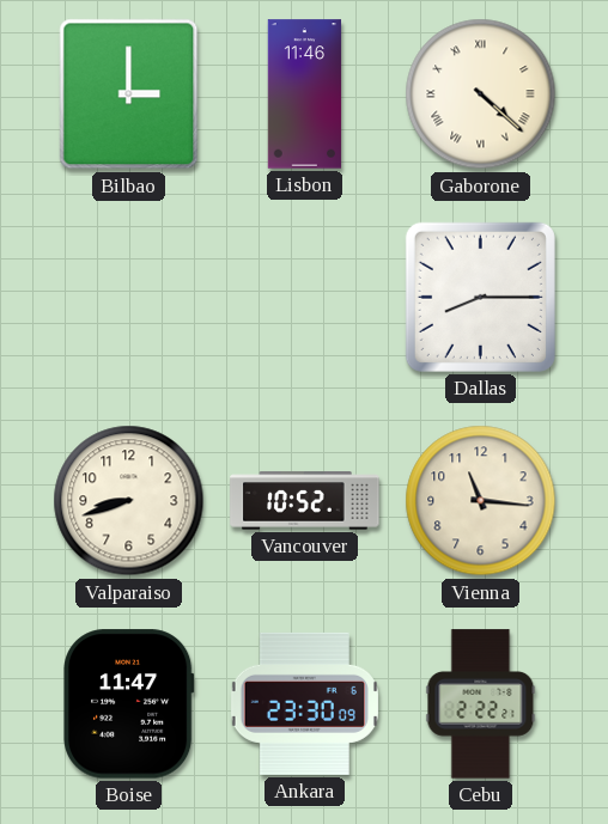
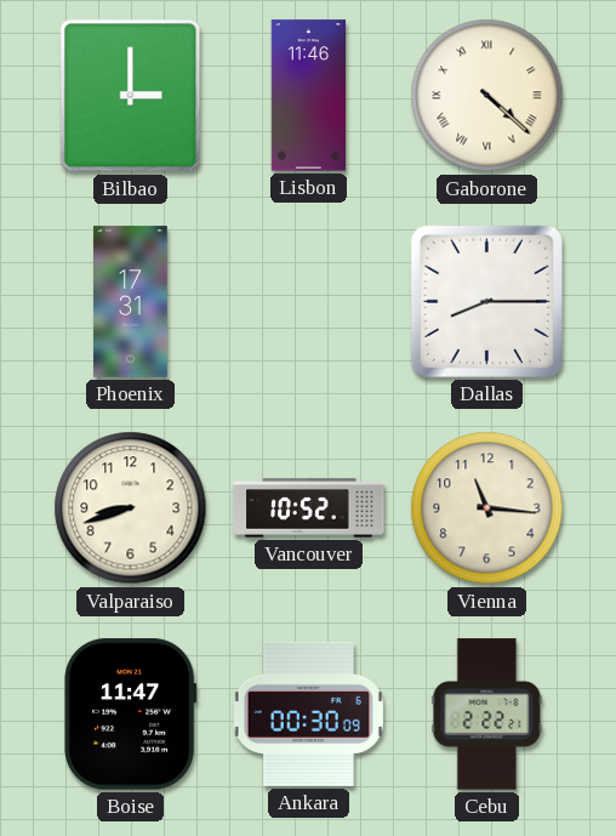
Phoenix: none -> 17:31 (131, 302)
Ankara: 23:30 -> 00:30 (308, 713)
